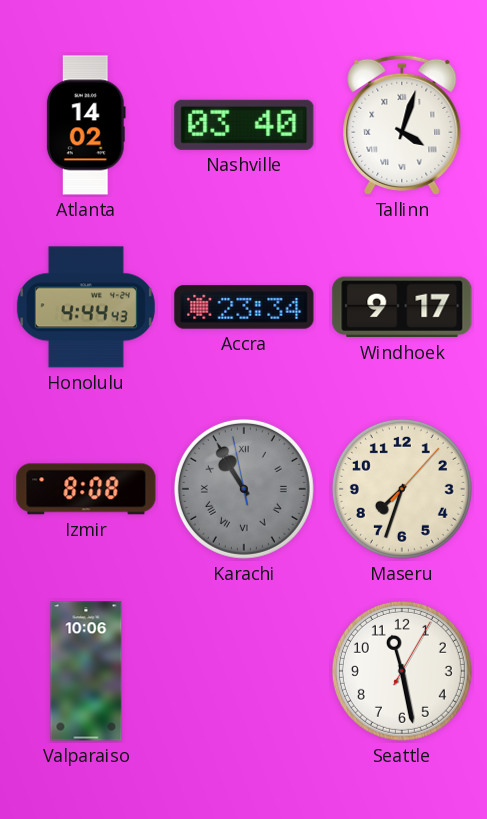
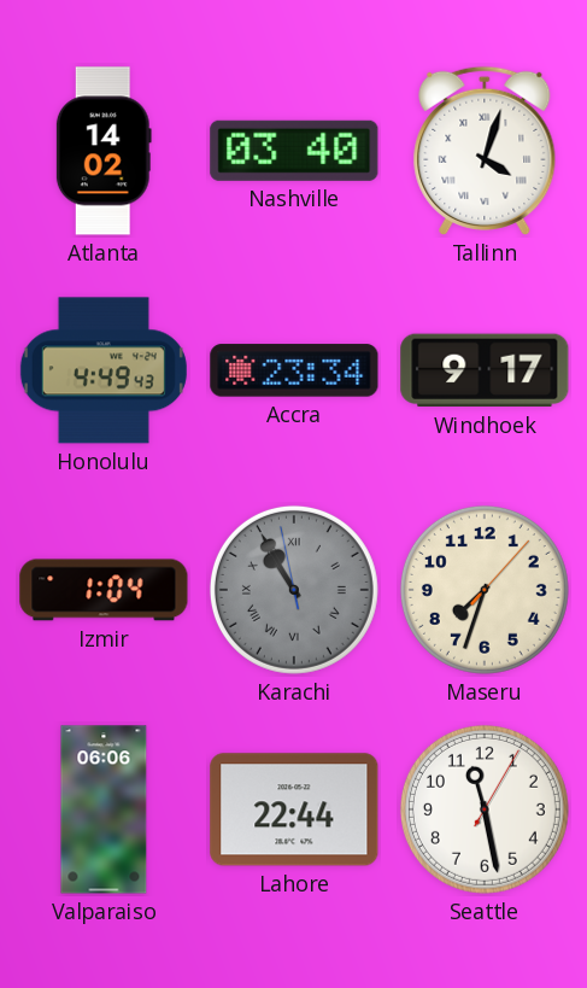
Honolulu: 4:44 -> 4:49 (104, 370)
Izmir: 8:08 -> 1:04 (104, 590)
Valparaiso: 10:06 -> 06:06 (104, 809)
Lahore: none -> 22:44 (294, 809)
